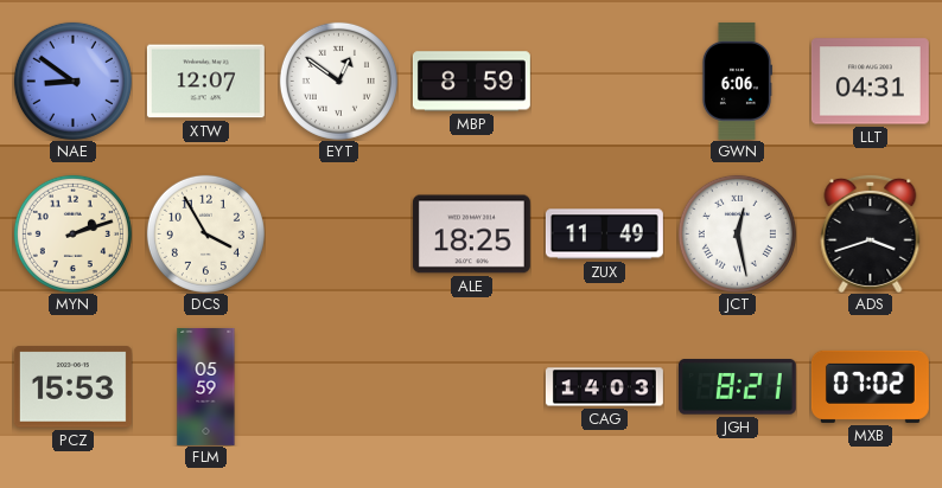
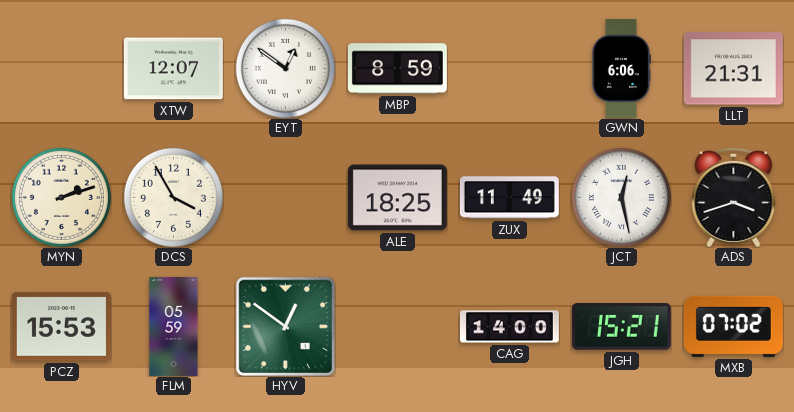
NAE: 8:51 -> none (72, 81)
LLT: 04:31 -> 21:31 (733, 69)
HYV: none -> 12:51 (285, 326)
CAG: 14:03 -> 14:00 (509, 327)
JGH: 8:21 -> 15:21 (621, 327)
